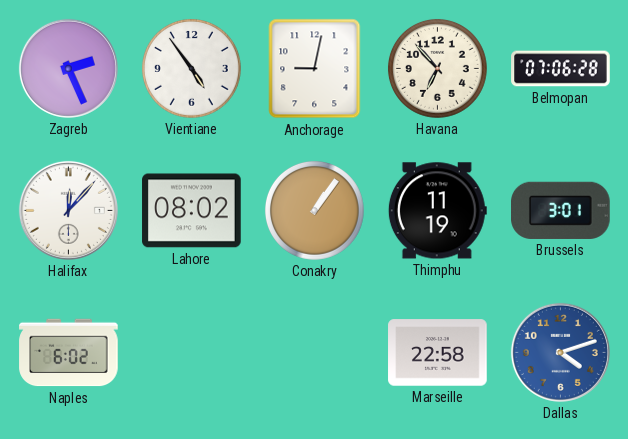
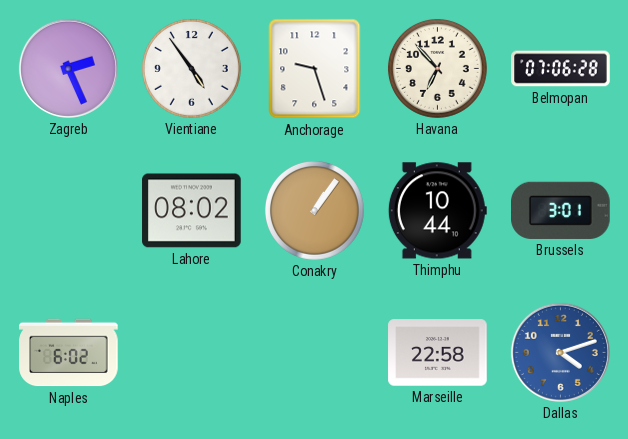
Anchorage: 9:02 -> 9:27 (315, 69)
Halifax: 12:07 -> none (68, 210)
Thimphu: 11:19 -> 10:44 (437, 211)
